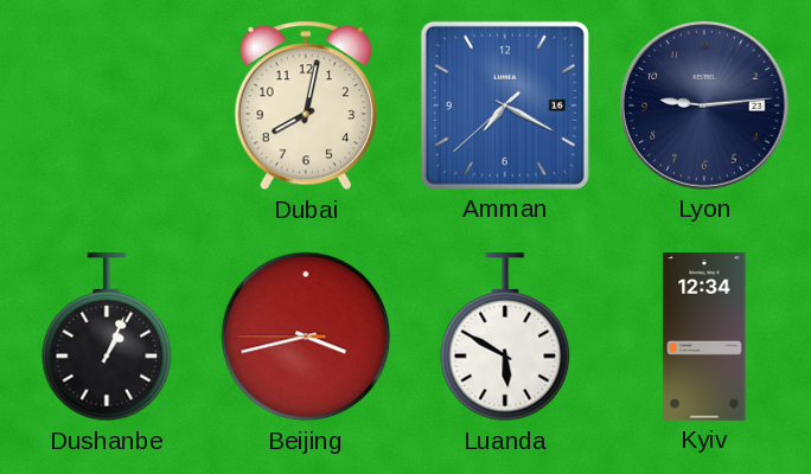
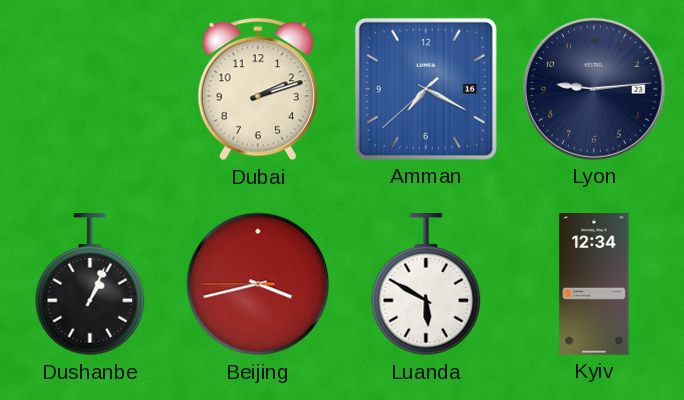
Dubai: 8:02 -> 2:12 (257, 89)
